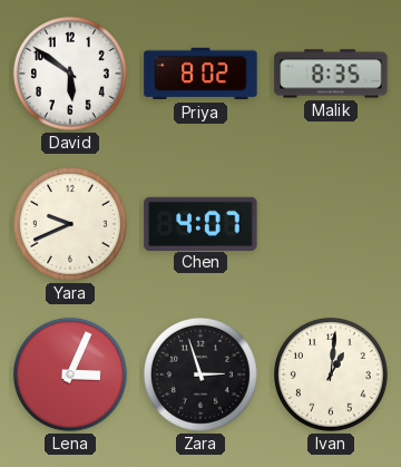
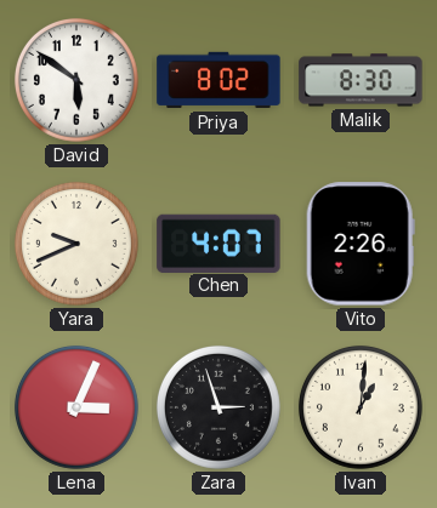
Malik: 8:35 -> 8:30 (361, 80)
Vito: none -> 2:26 (361, 244)
